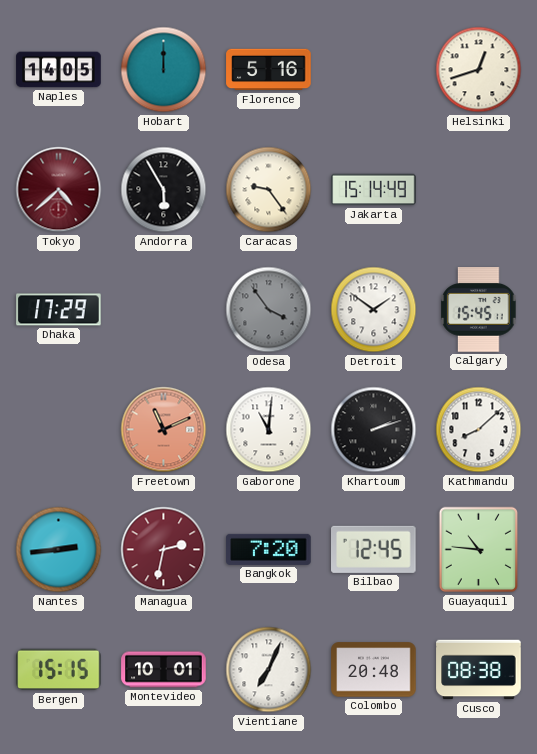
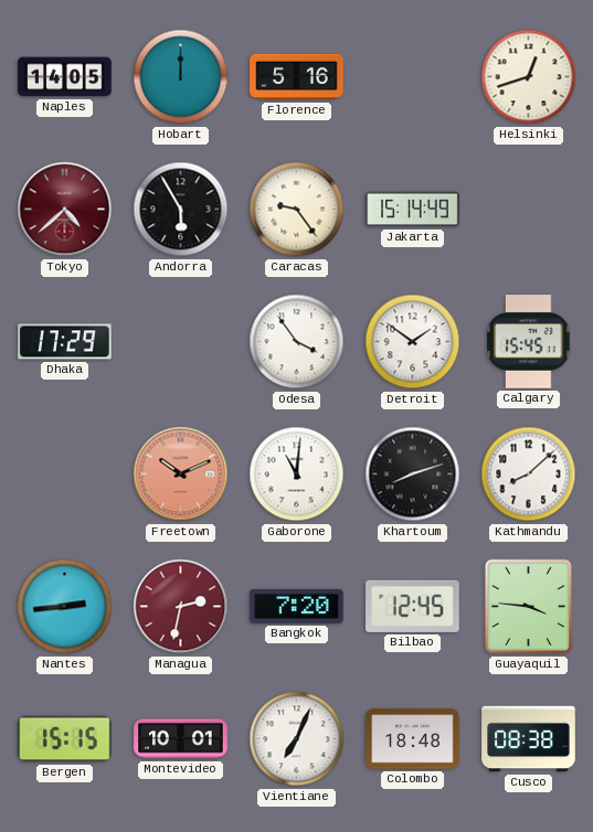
Odesa dial: grey -> white (297, 342)
Freetown: 11:11 -> 10:11 (181, 474)
Khartoum: 2:12 -> 8:12 (413, 474)
Guayaquil: 10:46 -> 3:46 (529, 607)
Colombo: 20:48 -> 18:48 (413, 739)
